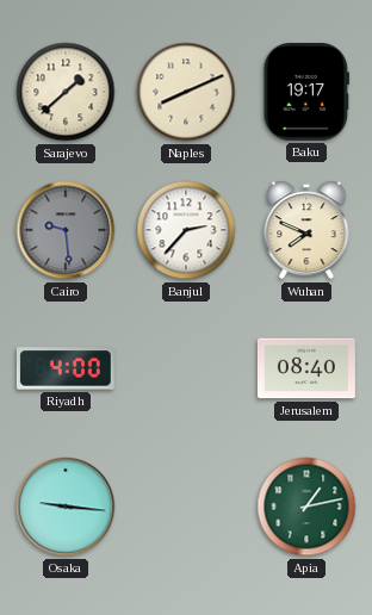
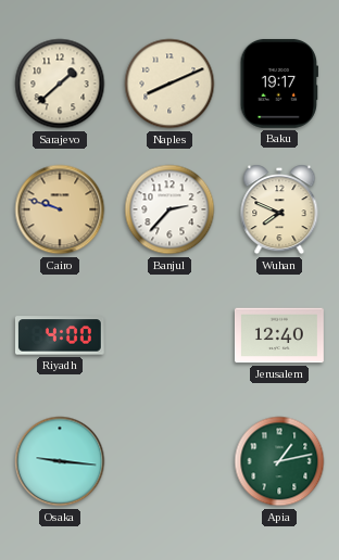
Cairo: 9:29 -> 9:48 (60, 209)
Cairo dial: grey -> champagne (60, 209)
Jerusalem: 08:40 -> 12:40 (279, 335)
